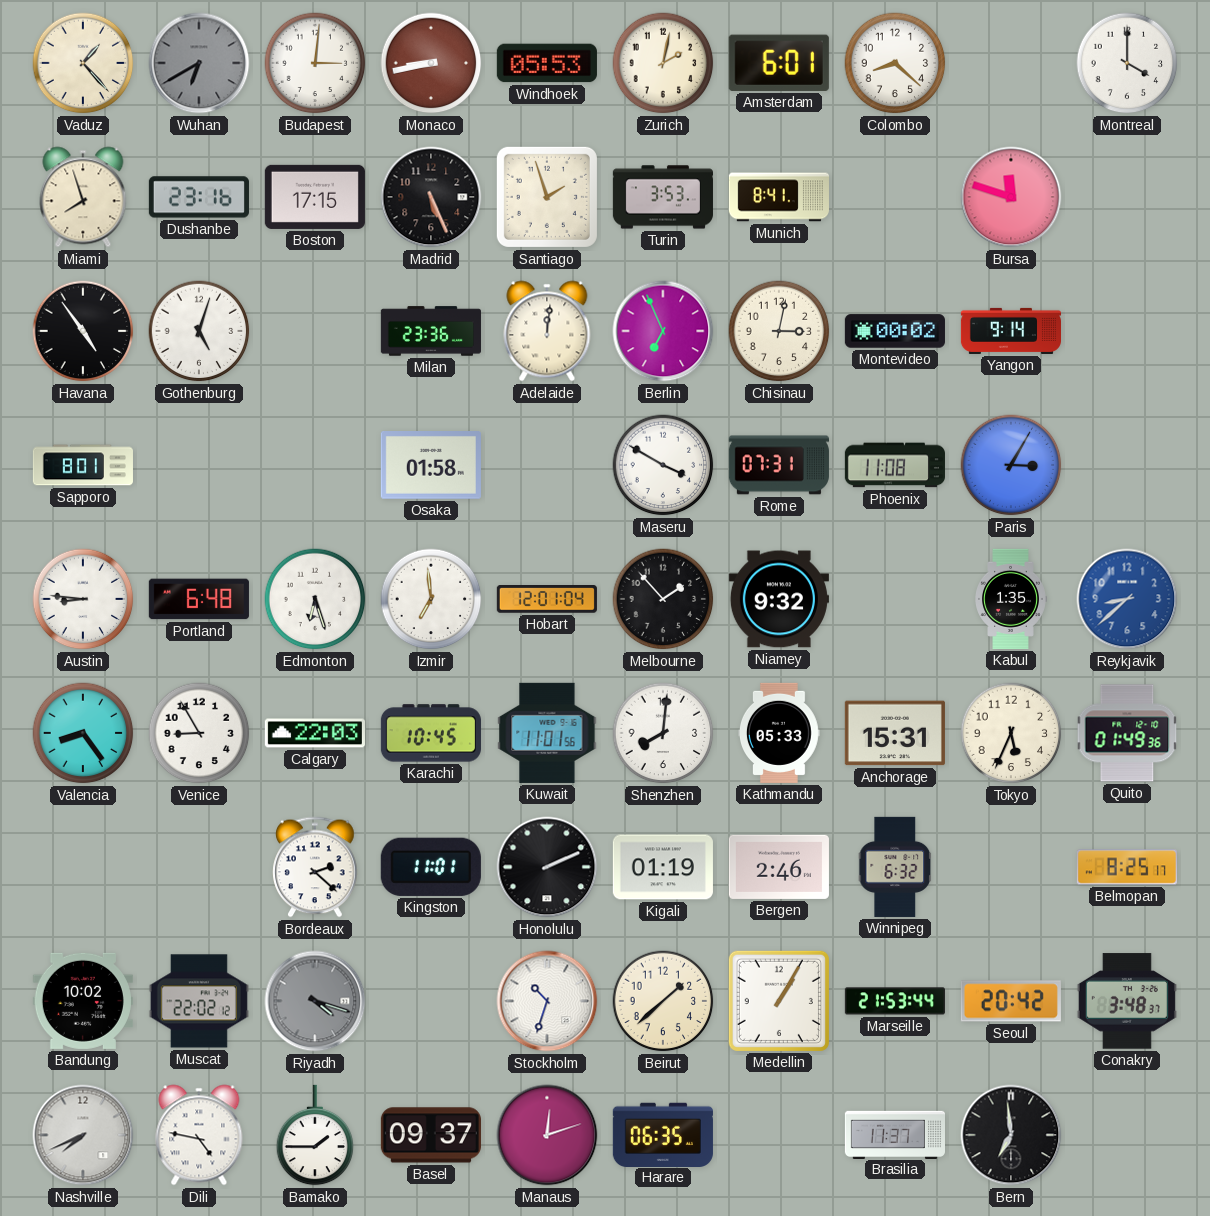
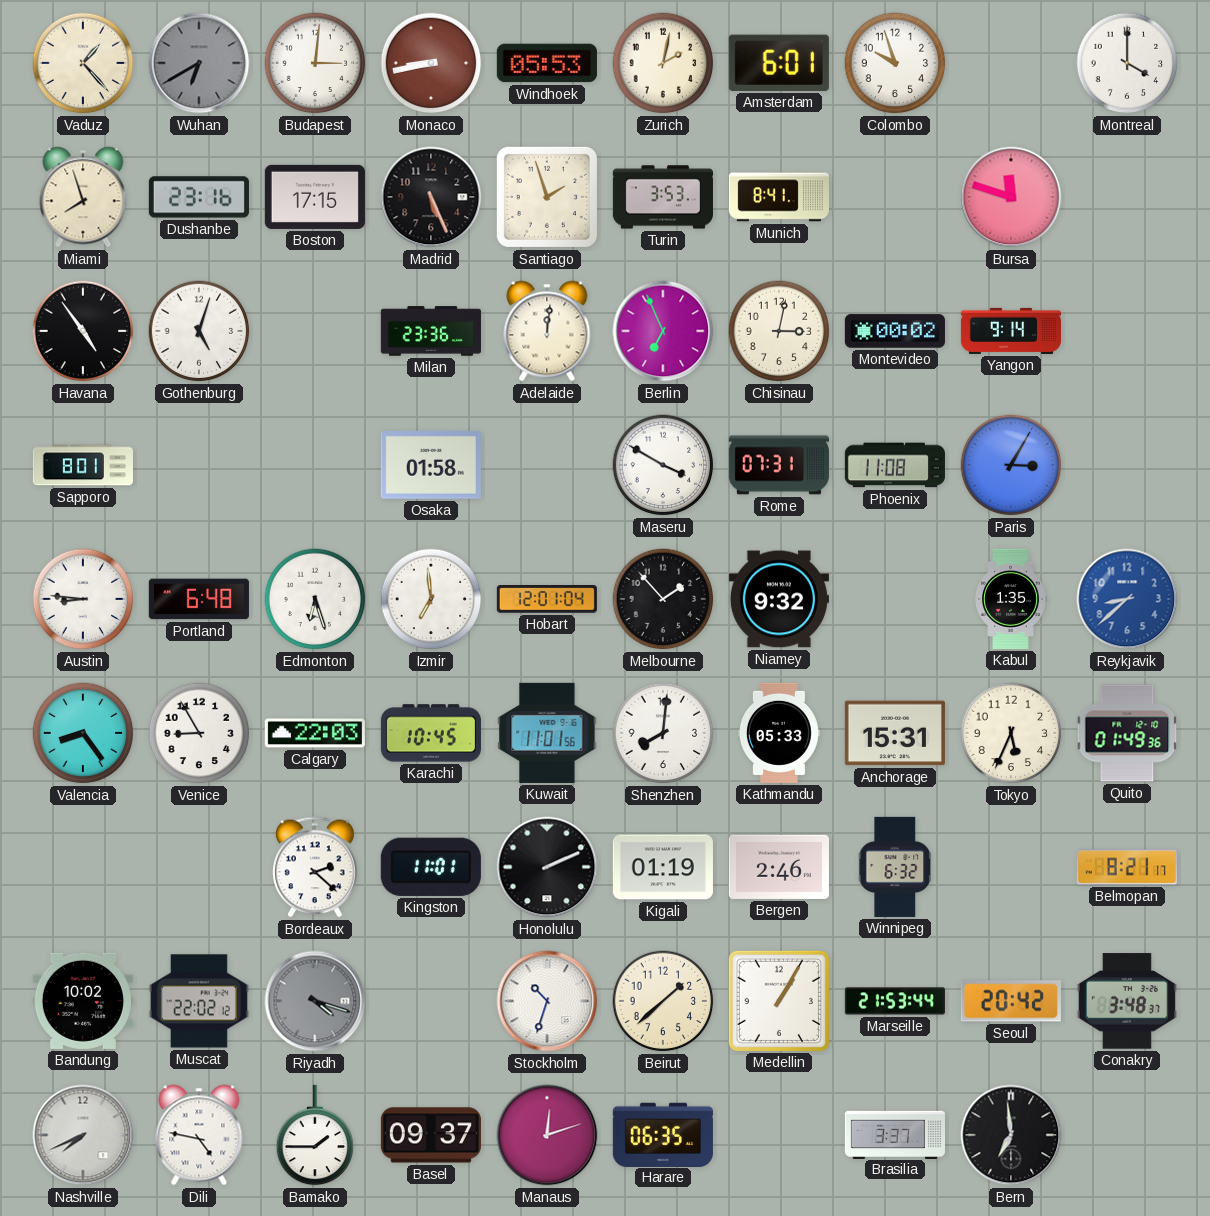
Colombo: 8:22 -> 9:57 (895, 63)
Belmopan: 8:25 -> 8:21 (1127, 867)
Brasilia: 11:37 -> 3:37 (894, 1134)
